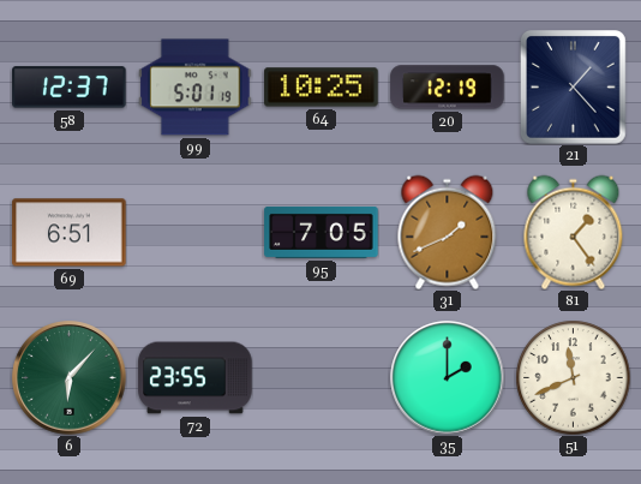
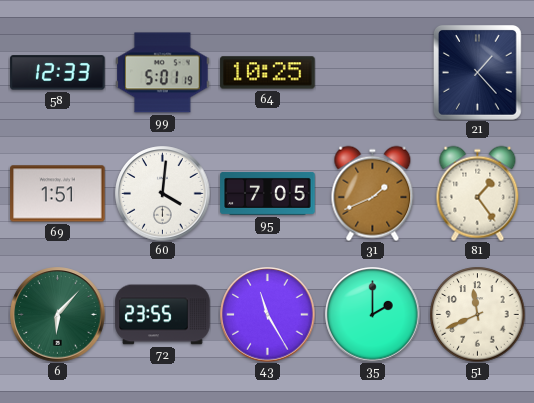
58: 12:37 -> 12:33 (58, 73)
20: 12:19 -> none (448, 88)
69: 6:51 -> 1:51 (58, 194)
60: none -> 4:01 (163, 194)
43: none -> 11:25 (268, 315)
